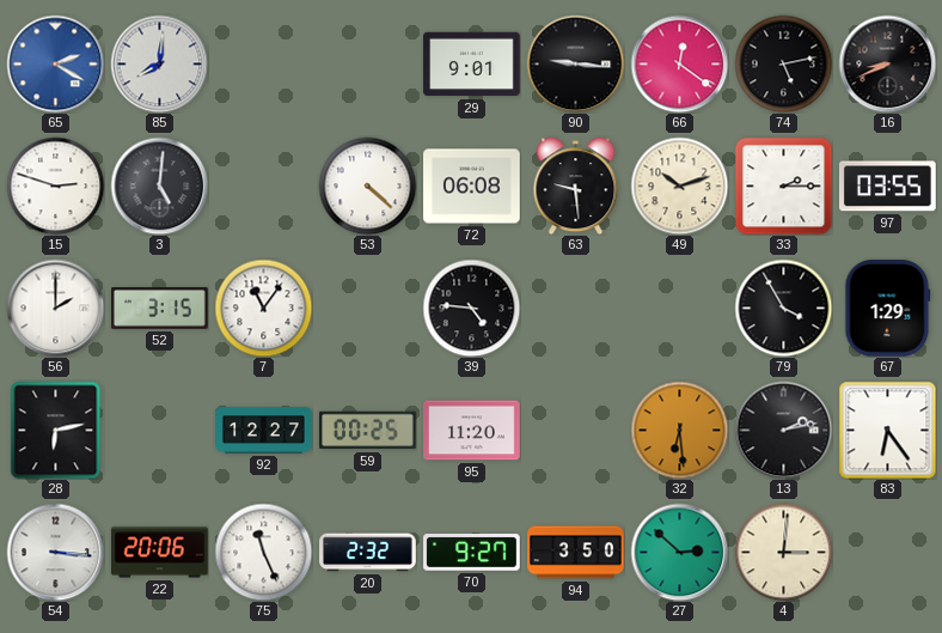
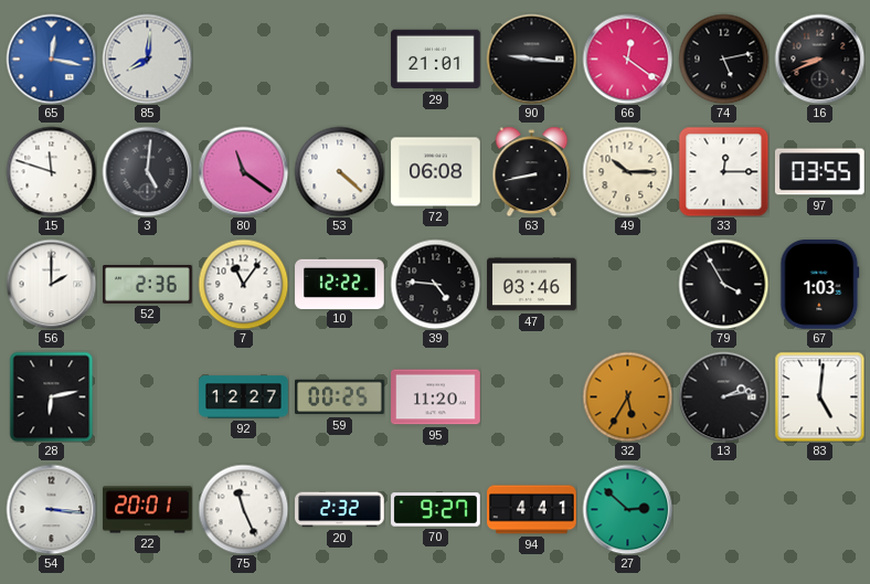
65: 2:20 -> 12:17 (51, 59)
29: 9:01 -> 21:01 (436, 60)
15: 2:48 -> 11:48 (51, 171)
80: none -> 11:21 (243, 171)
63: 9:29 -> 8:43 (532, 171)
49: 10:12 -> 10:15 (627, 171)
33: 2:15 -> 12:15 (723, 171)
52: 3:15 -> 2:36 (148, 285)
10: none -> 12:22 (340, 284)
47: none -> 03:46 (532, 285)
67: 1:29 -> 1:03 (820, 285)
32: 6:29 -> 5:35 (627, 396)
83: 6:24 -> 5:01 (819, 396)
22: 20:06 -> 20:01 (148, 510)
94: 3:50 -> 4:41 (532, 510)
4: 3:01 -> none (783, 552)
